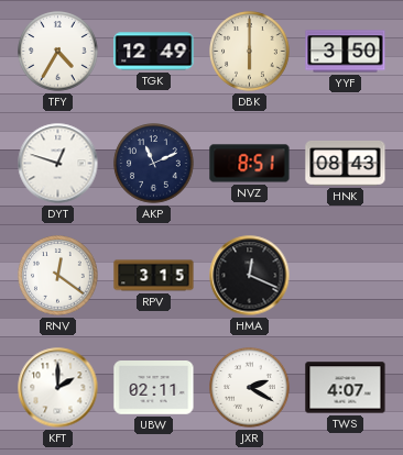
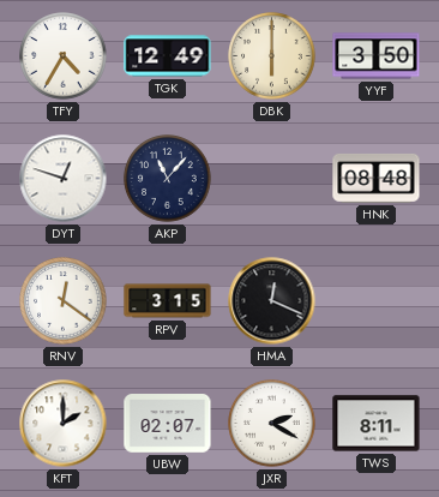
AKP: 11:11 -> 11:07 (168, 179)
NVZ: 8:51 -> none (250, 164)
HNK: 08:43 -> 08:48 (377, 178)
UBW: 02:11 -> 02:07 (168, 424)
TWS: 4:07 -> 8:11 (377, 424)
